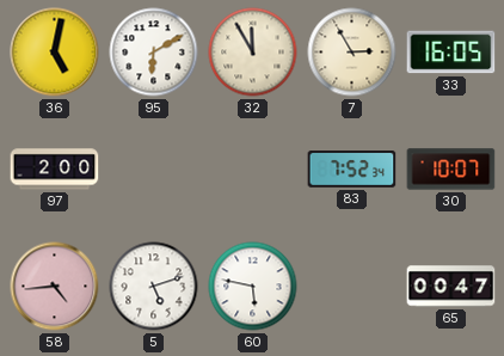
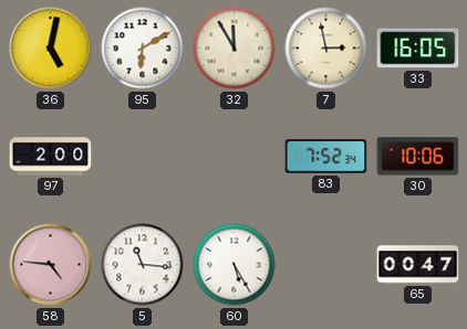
7: 2:55 -> 2:58 (326, 49)
30: 10:07 -> 10:06 (418, 157)
58: 4:44 -> 4:46 (51, 265)
5: 5:12 -> 11:16 (143, 265)
60: 5:47 -> 5:25 (235, 265)
